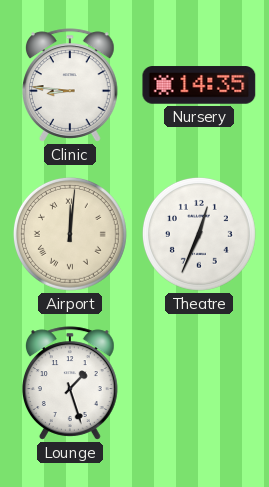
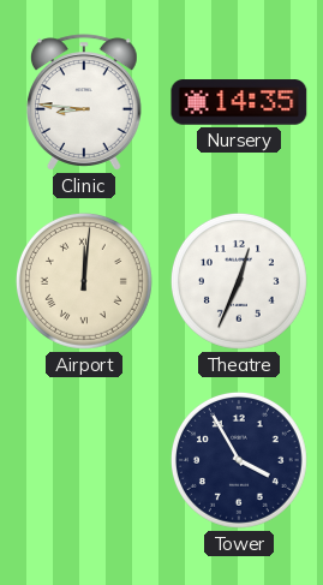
Lounge: 1:27 -> none (70, 383)
Tower: none -> 3:55 (239, 460)
